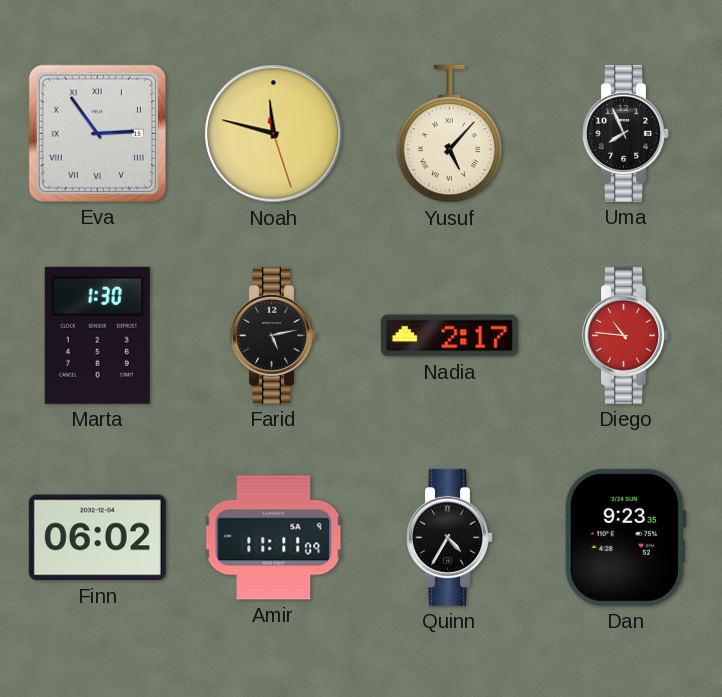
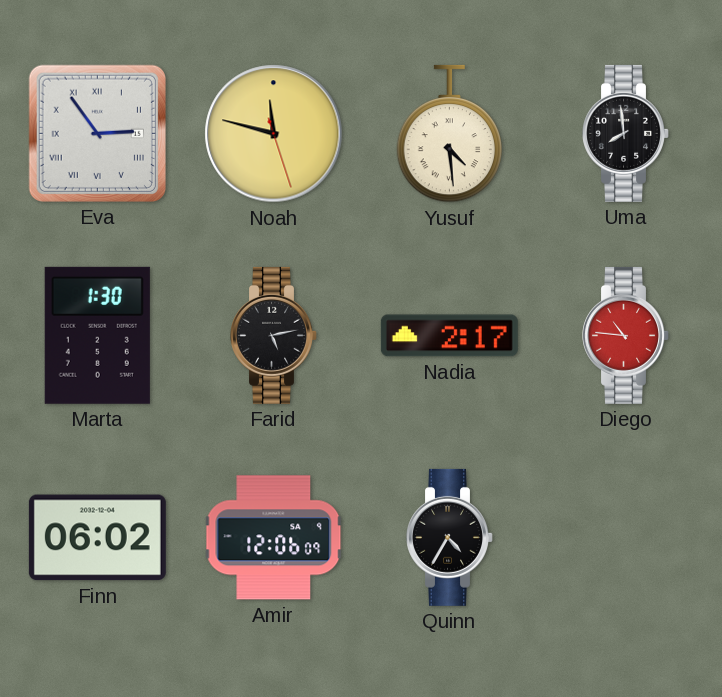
Yusuf: 5:07 -> 4:29 (449, 134)
Uma: 7:56 -> 7:59 (626, 133)
Amir: 11:11 -> 12:06 (274, 538)
Dan: 9:23 -> none (625, 537)
